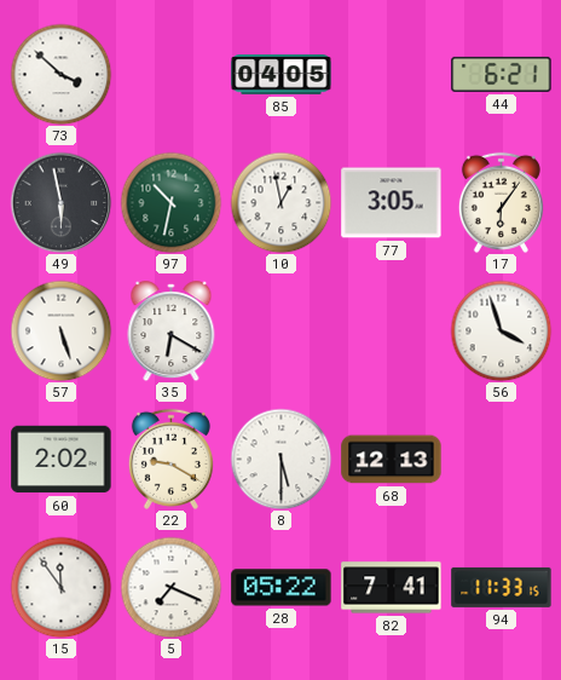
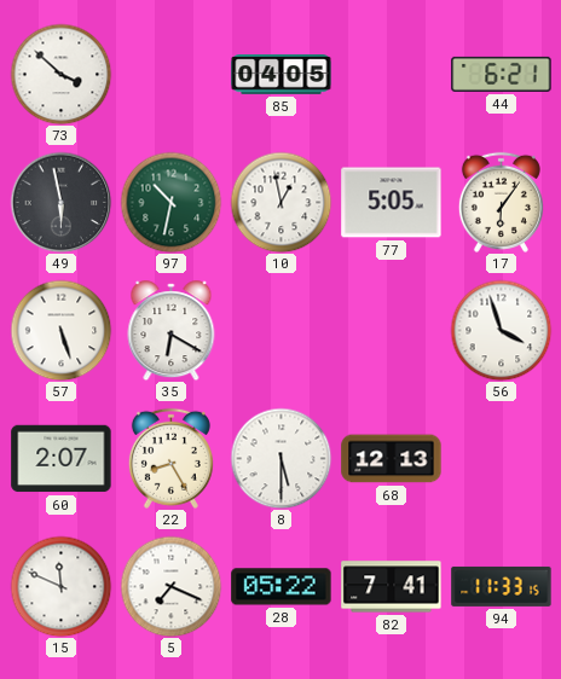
77: 3:05 -> 5:05 (392, 203)
60: 2:02 -> 2:07 (62, 459)
22: 9:20 -> 8:25 (170, 458)
15: 11:54 -> 11:49 (60, 586)
